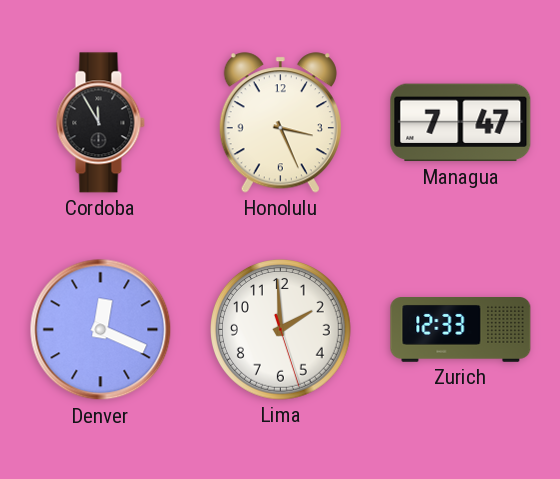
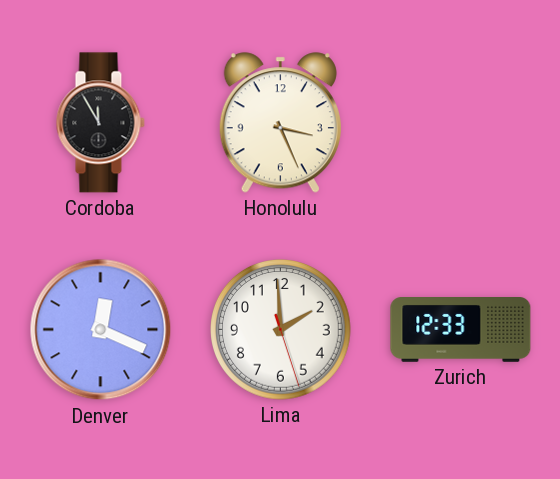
Managua: 7:47 -> none (461, 123)
